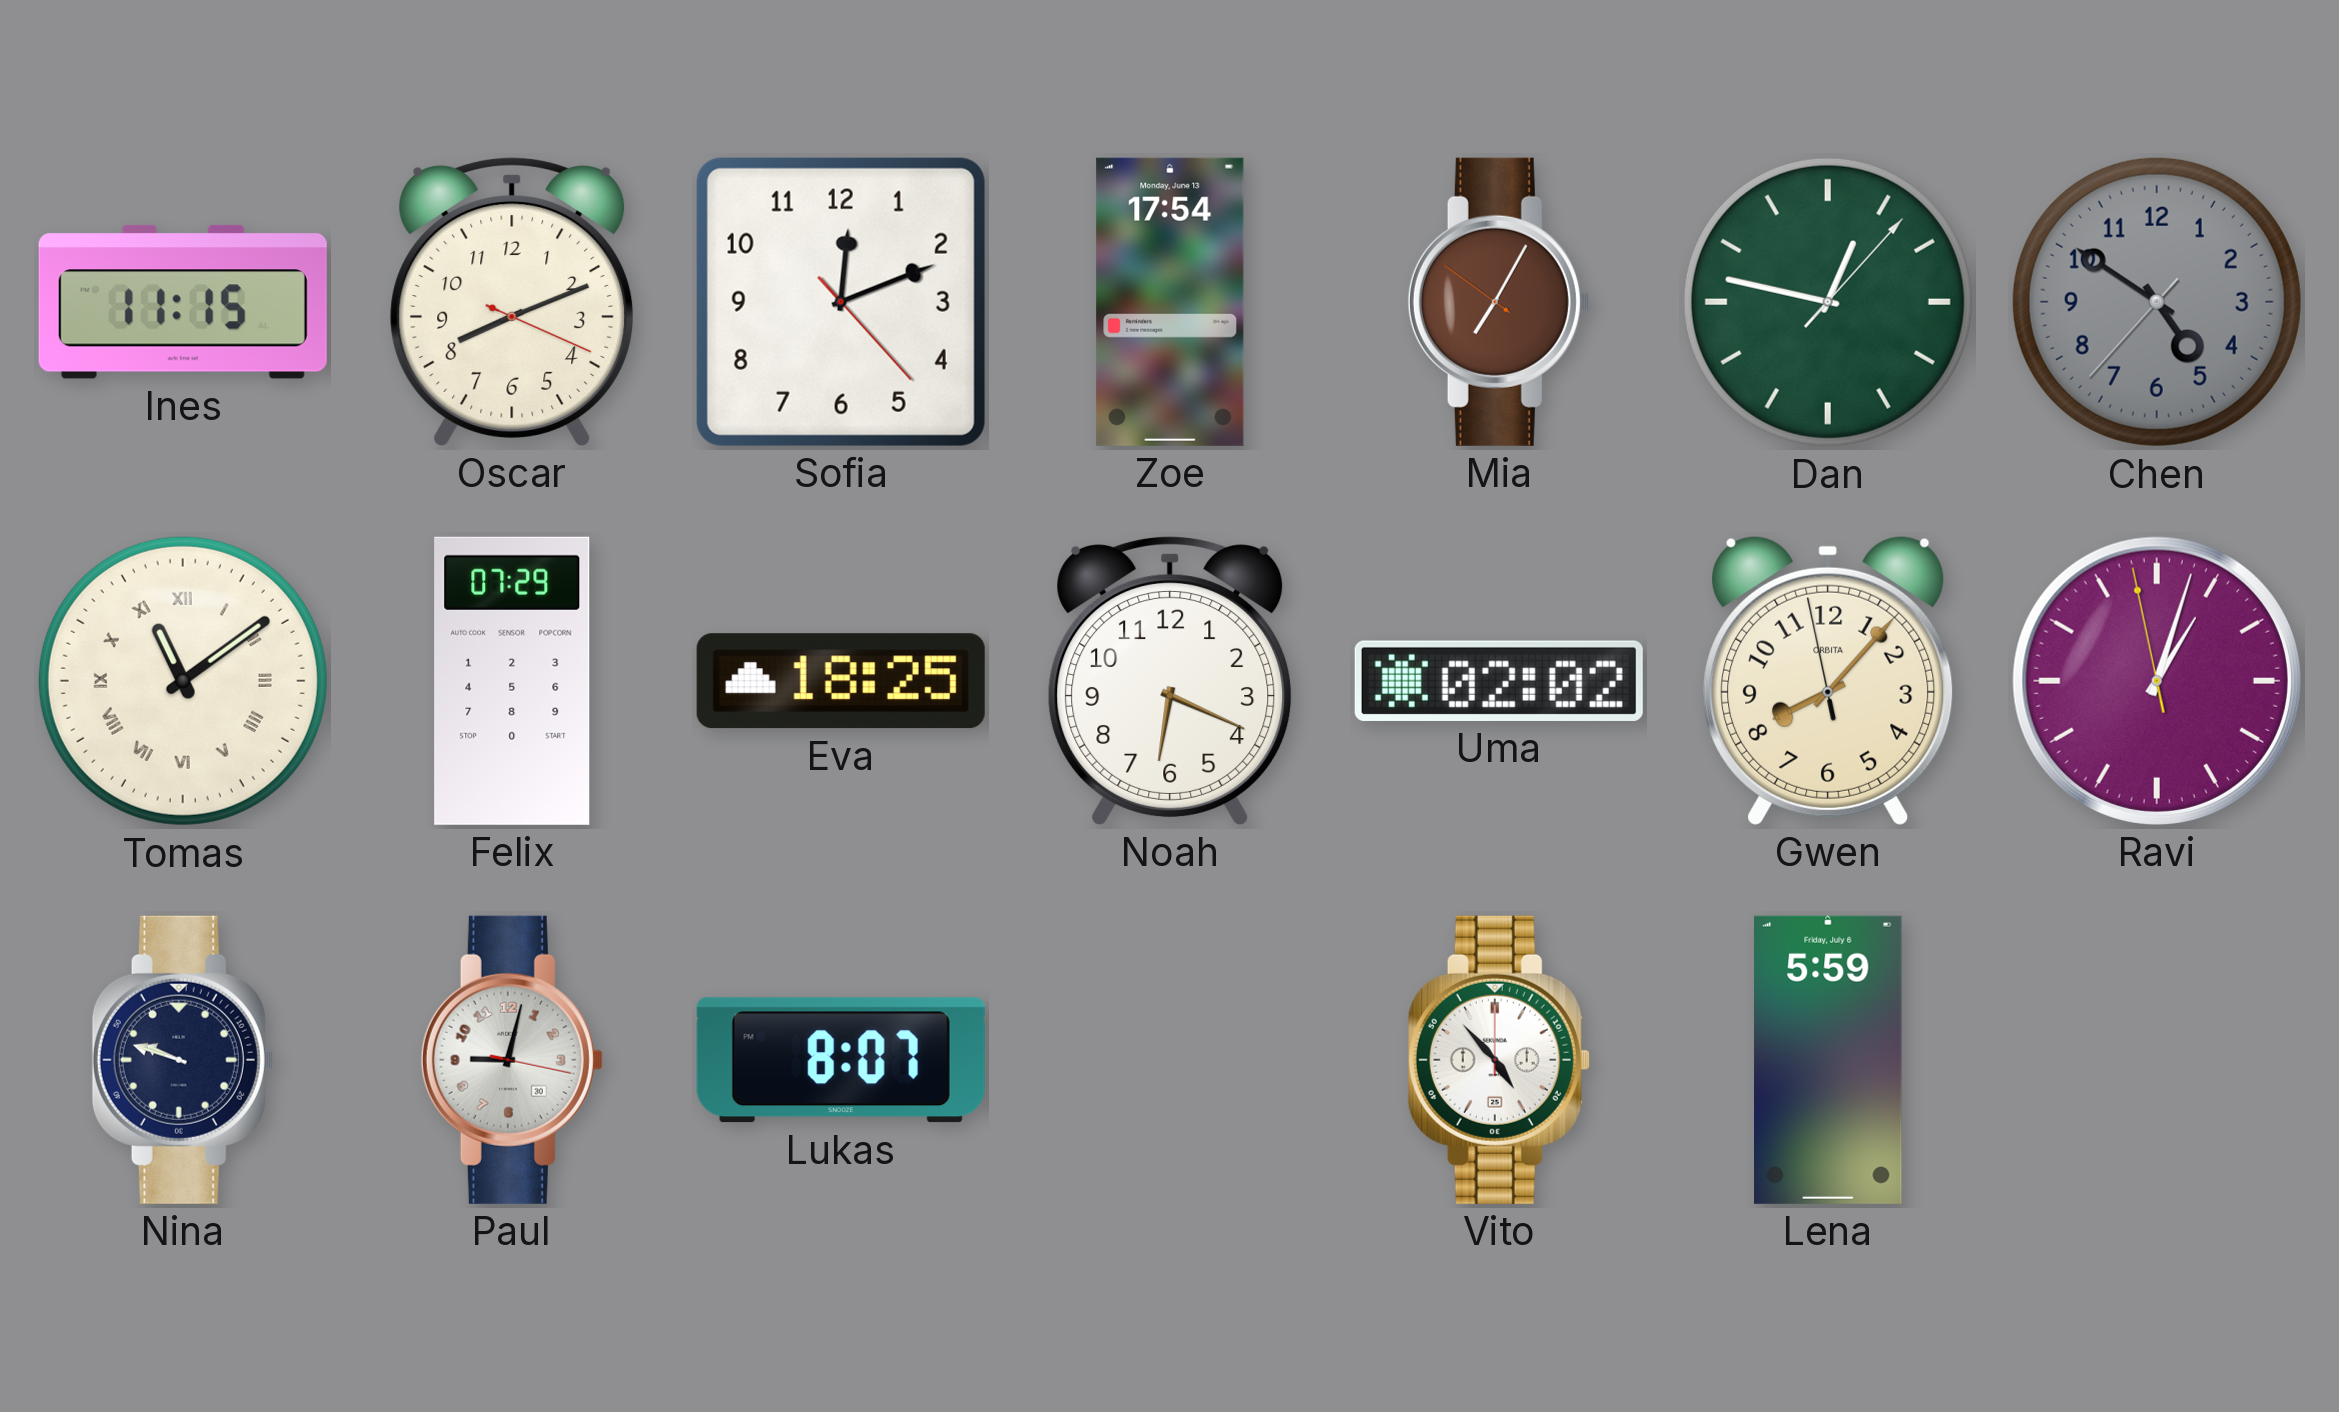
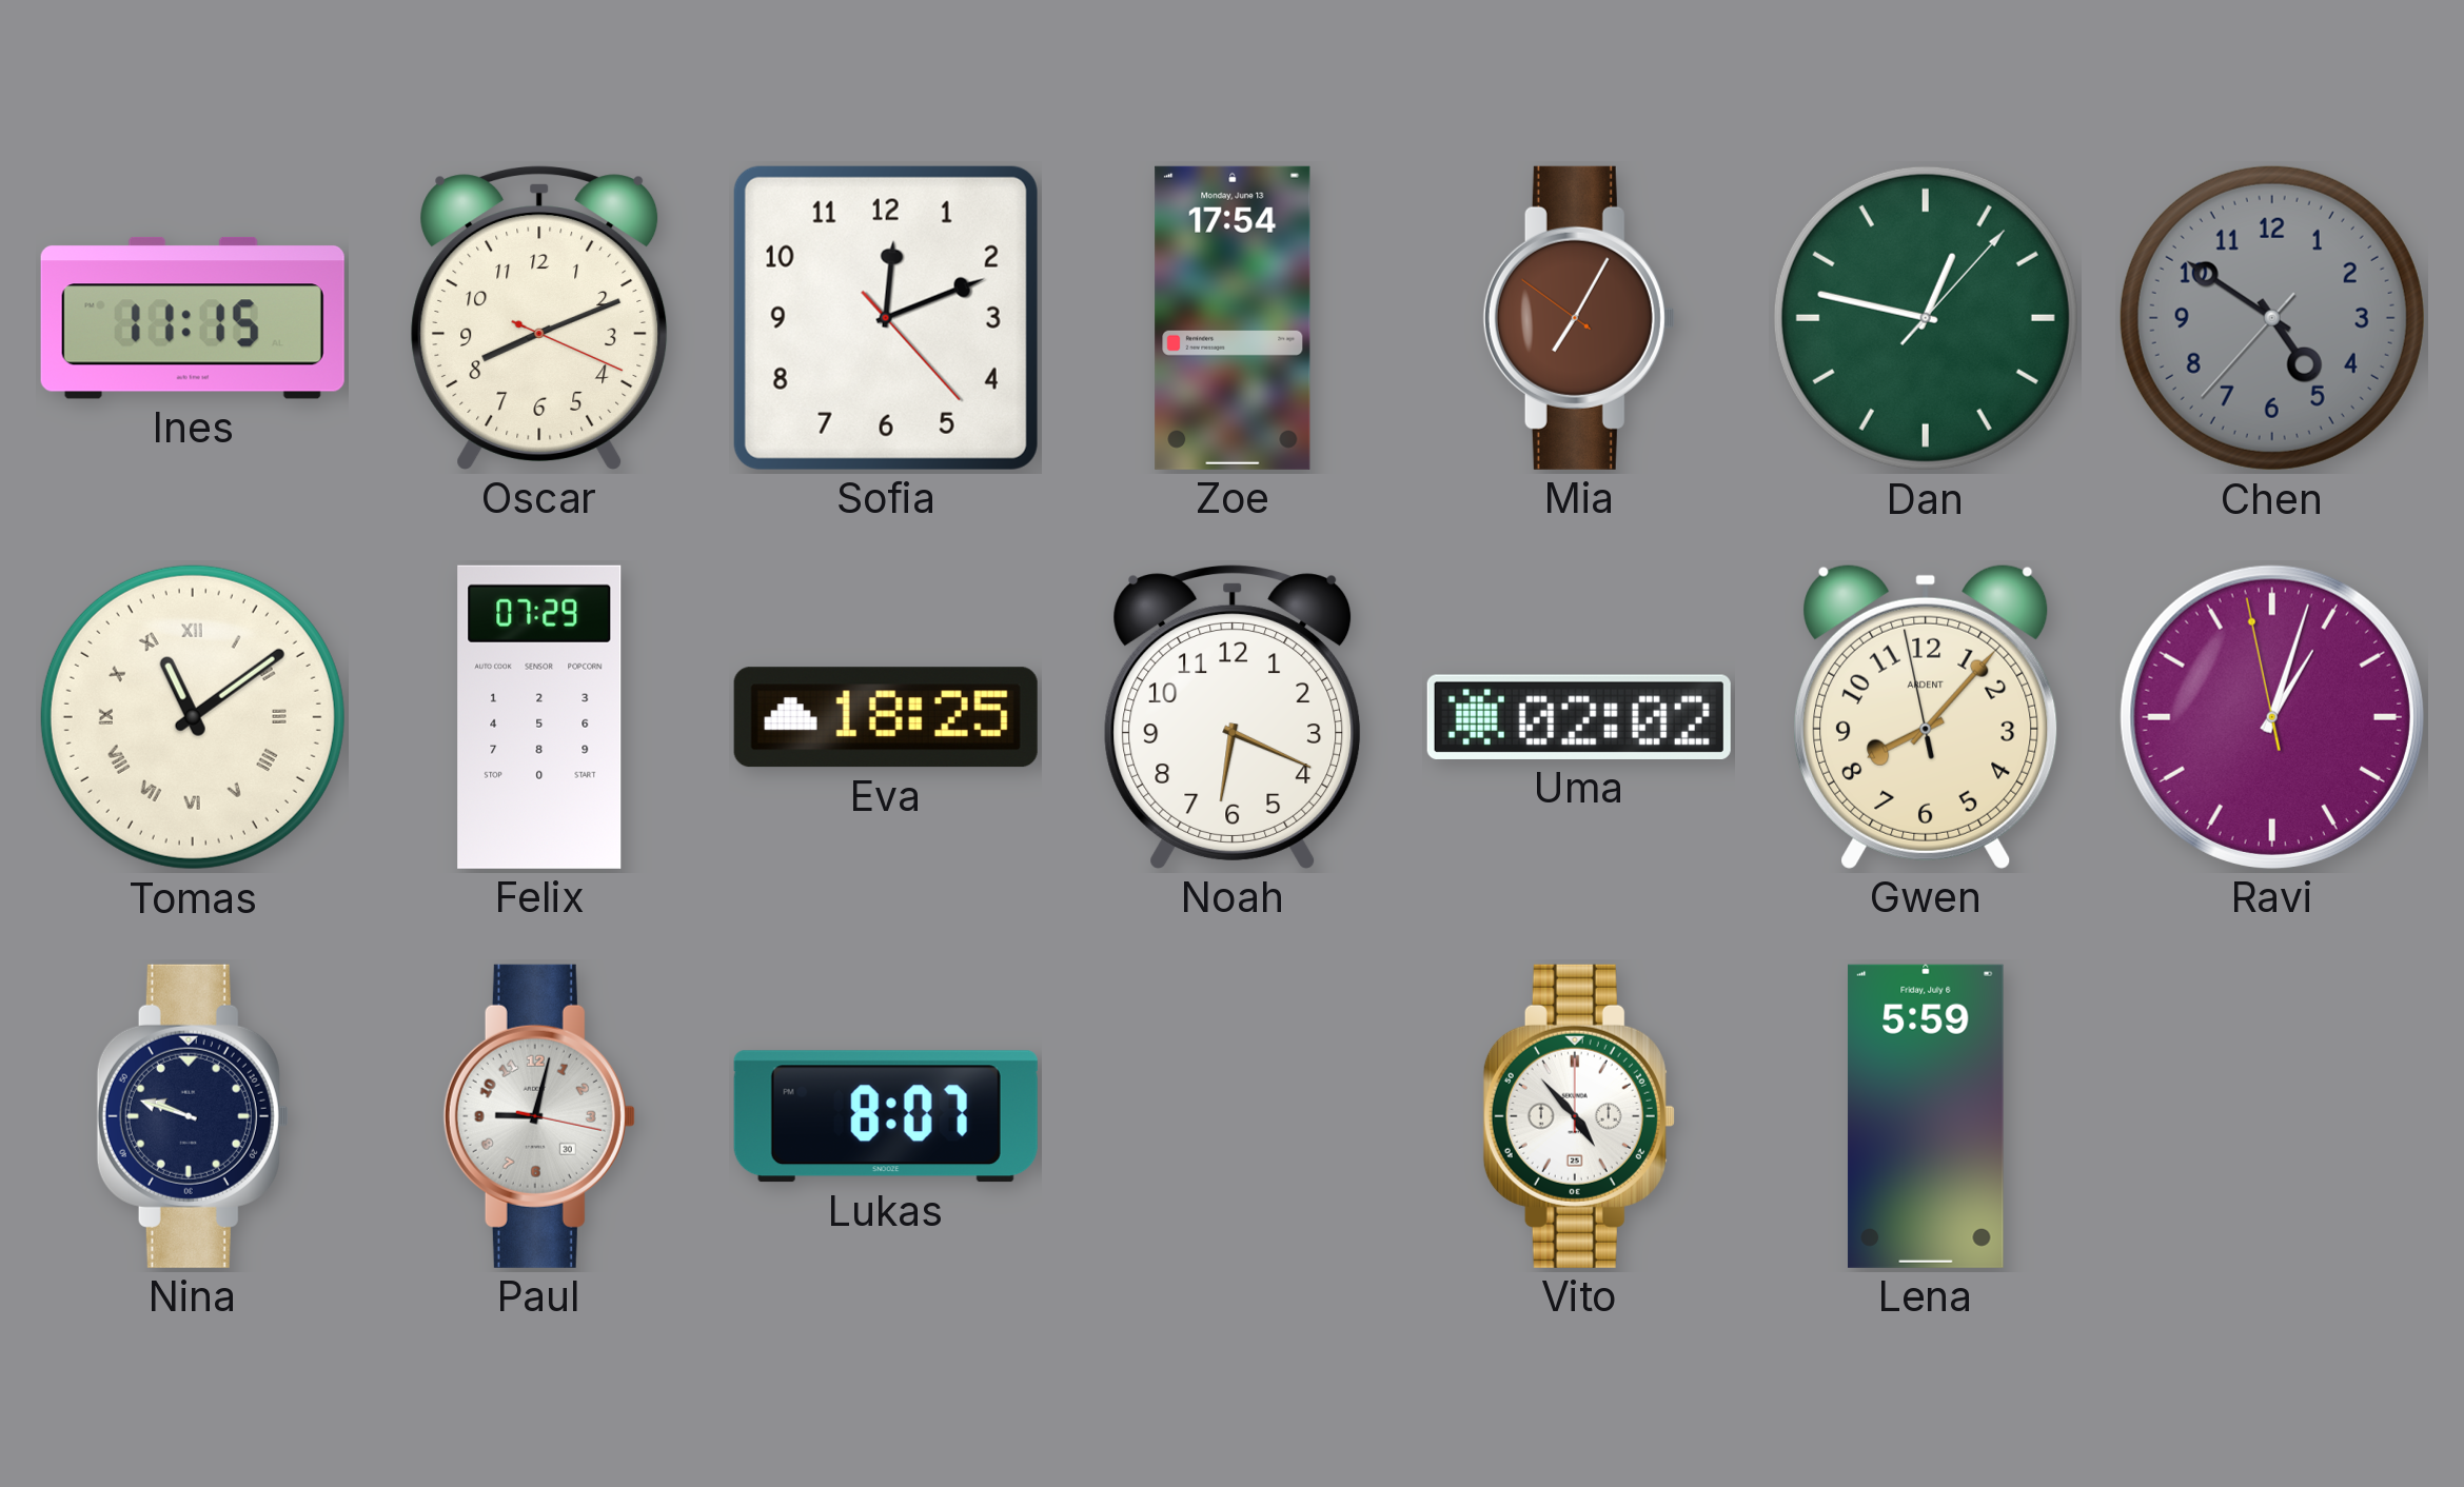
Gwen brand: ORBITA -> ARDENT (1926, 716)
